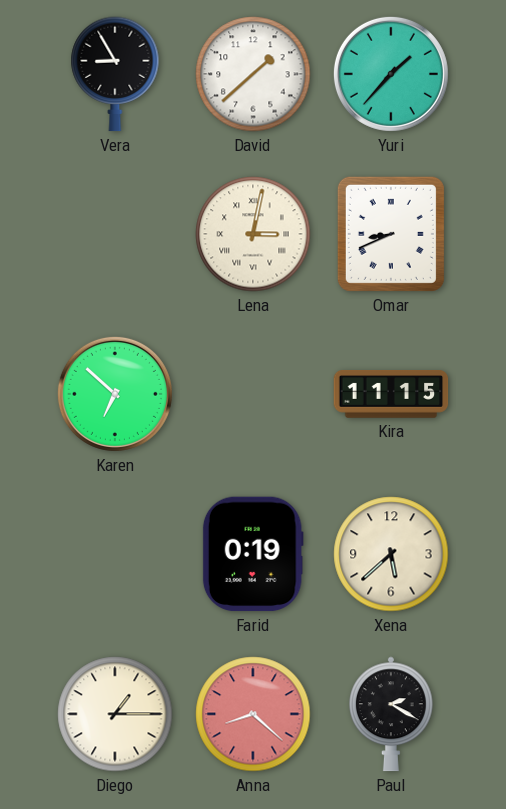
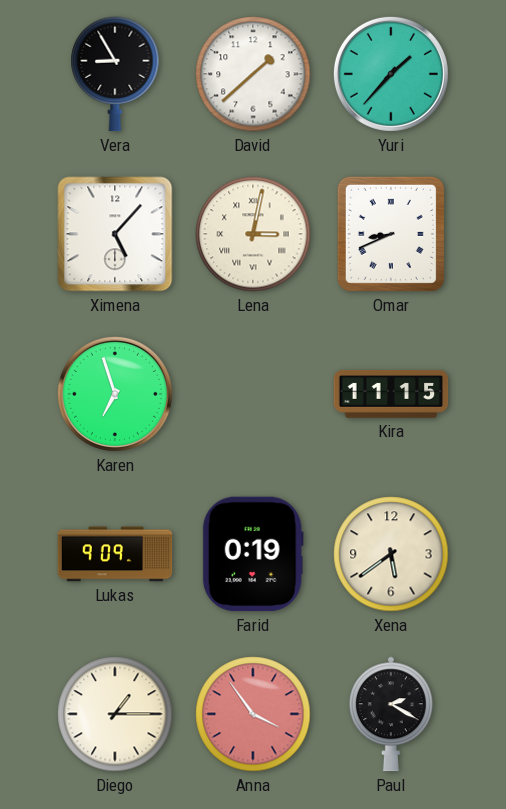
Ximena: none -> 5:07 (115, 234)
Karen: 6:52 -> 6:57 (115, 394)
Lukas: none -> 9:09 (115, 554)
Xena: 5:38 -> 5:39 (391, 554)
Anna: 8:22 -> 3:54 (253, 714)
